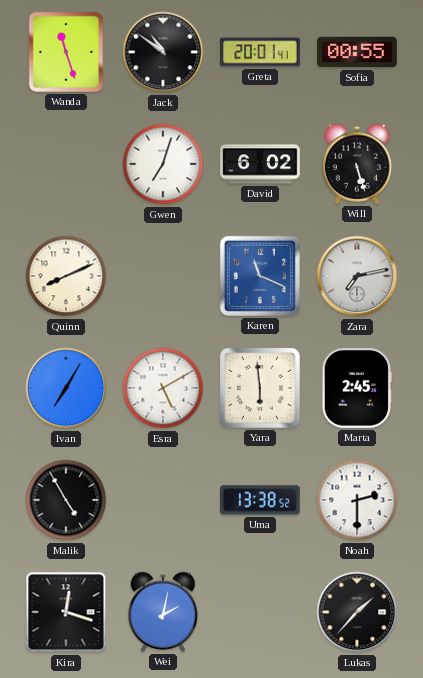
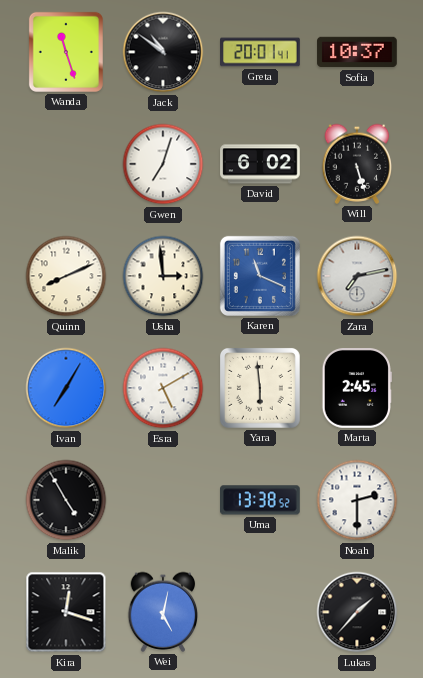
Sofia: 00:55 -> 10:37 (357, 52)
Usha: none -> 2:59 (163, 276)
Wei: 2:02 -> 5:02 (163, 612)
